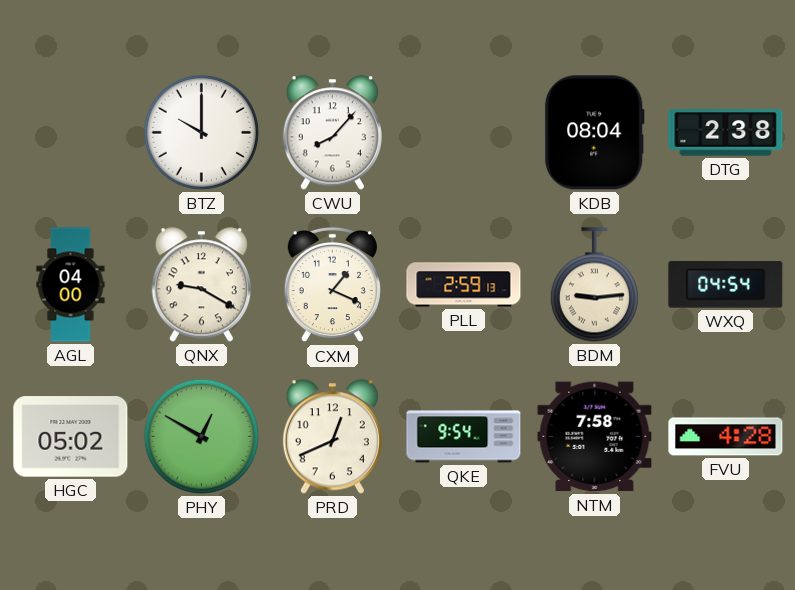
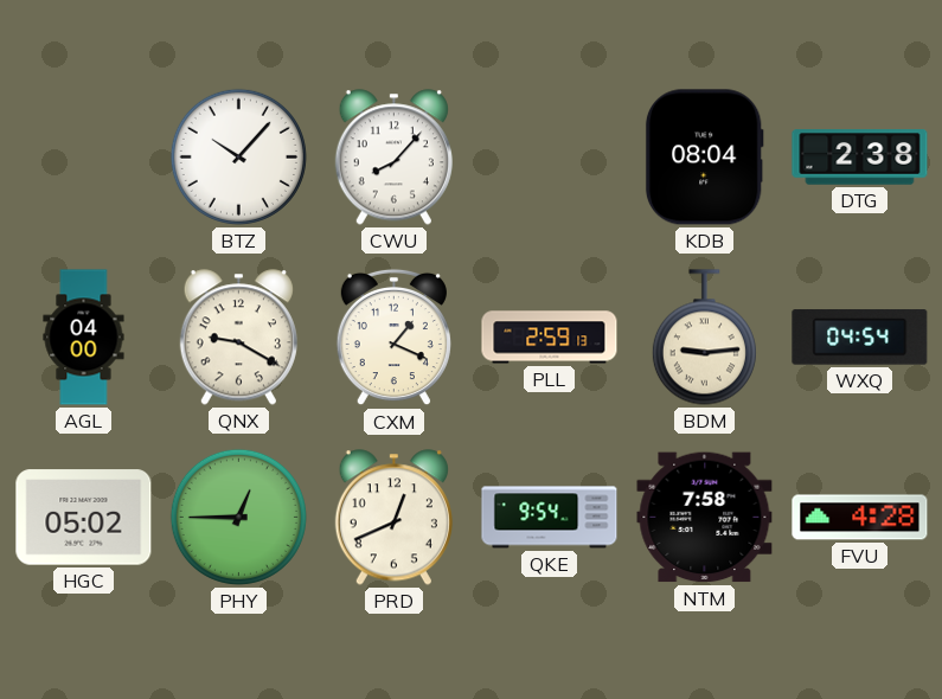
BTZ: 10:00 -> 10:07 (238, 156)
PHY: 12:50 -> 12:45 (238, 517)
